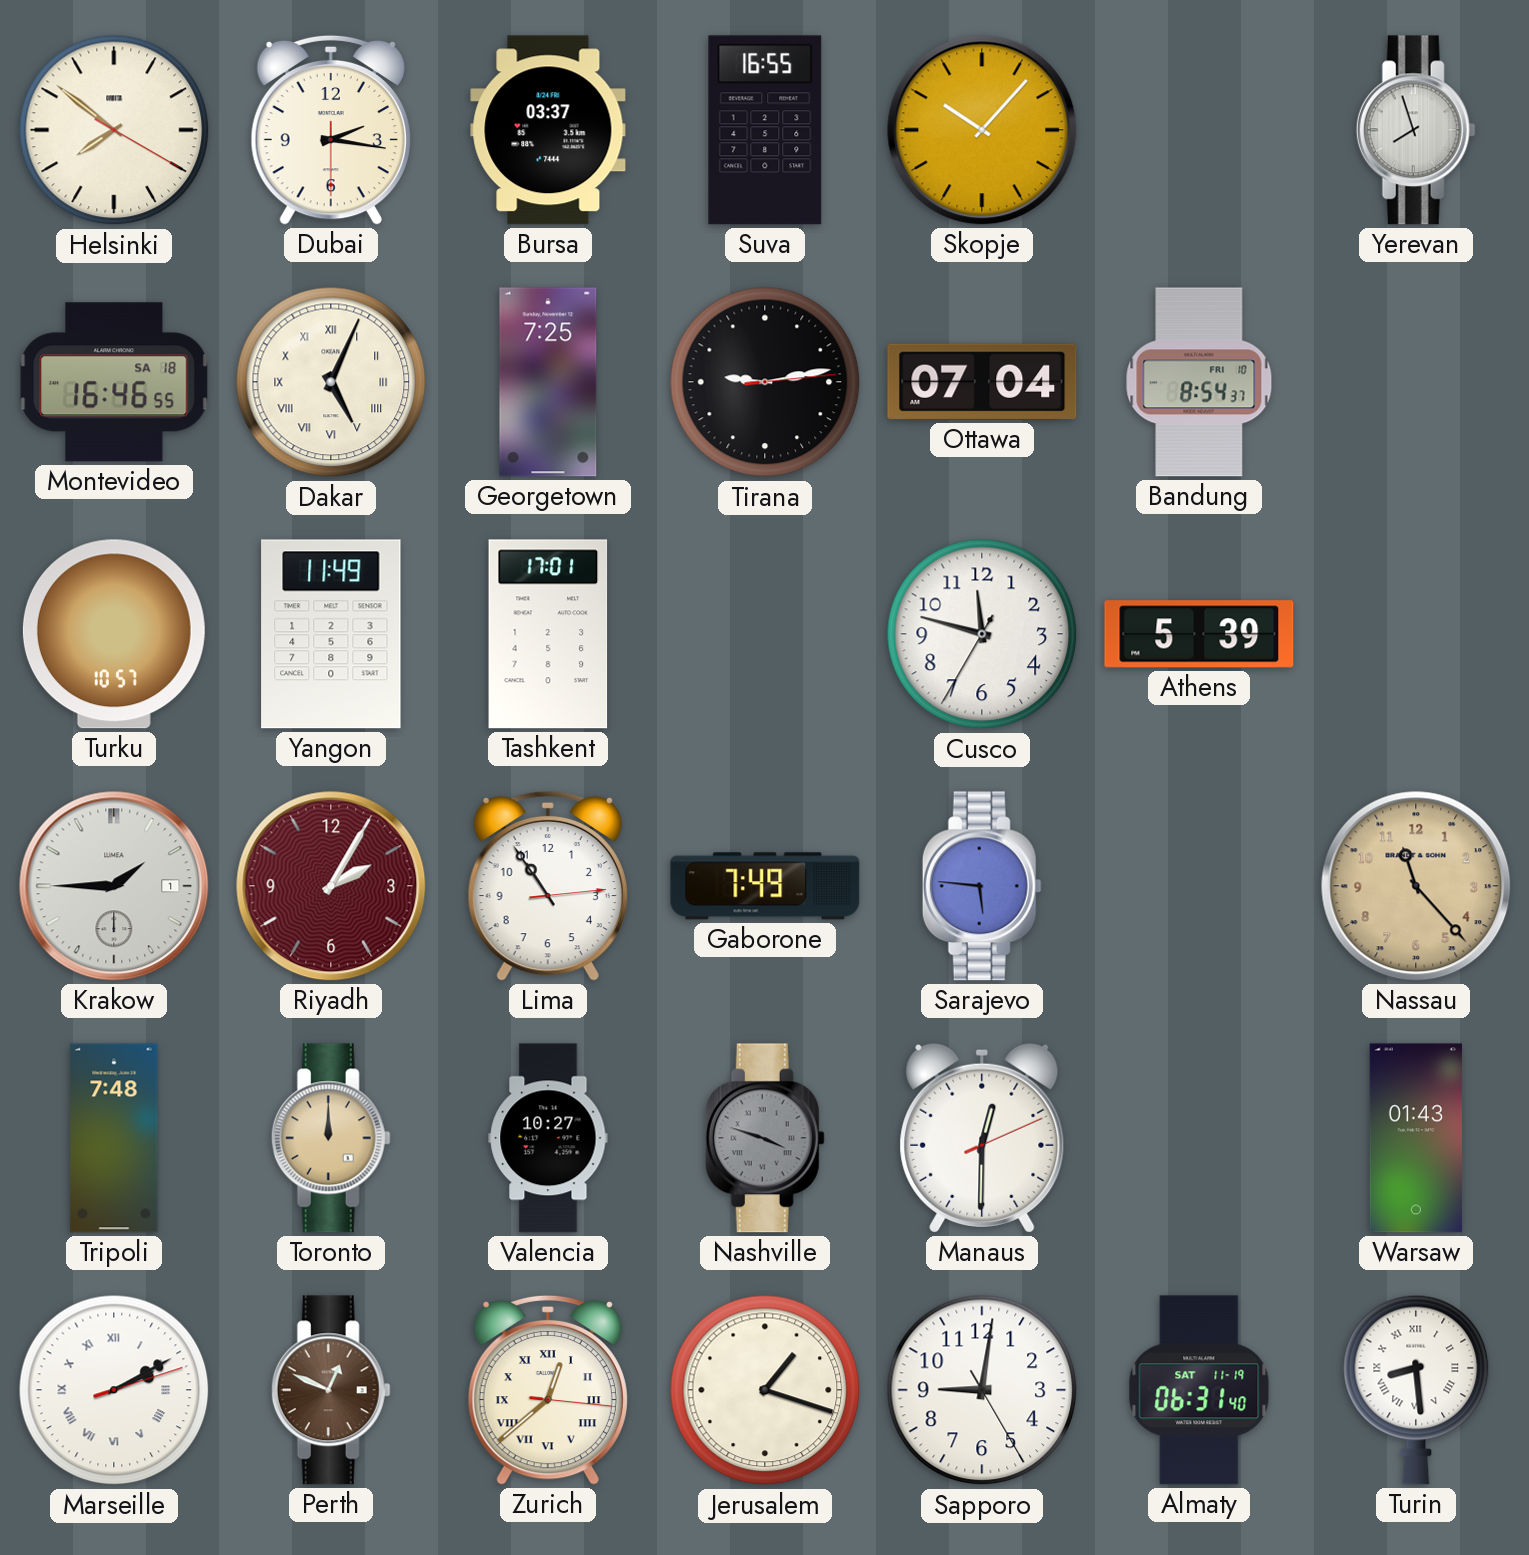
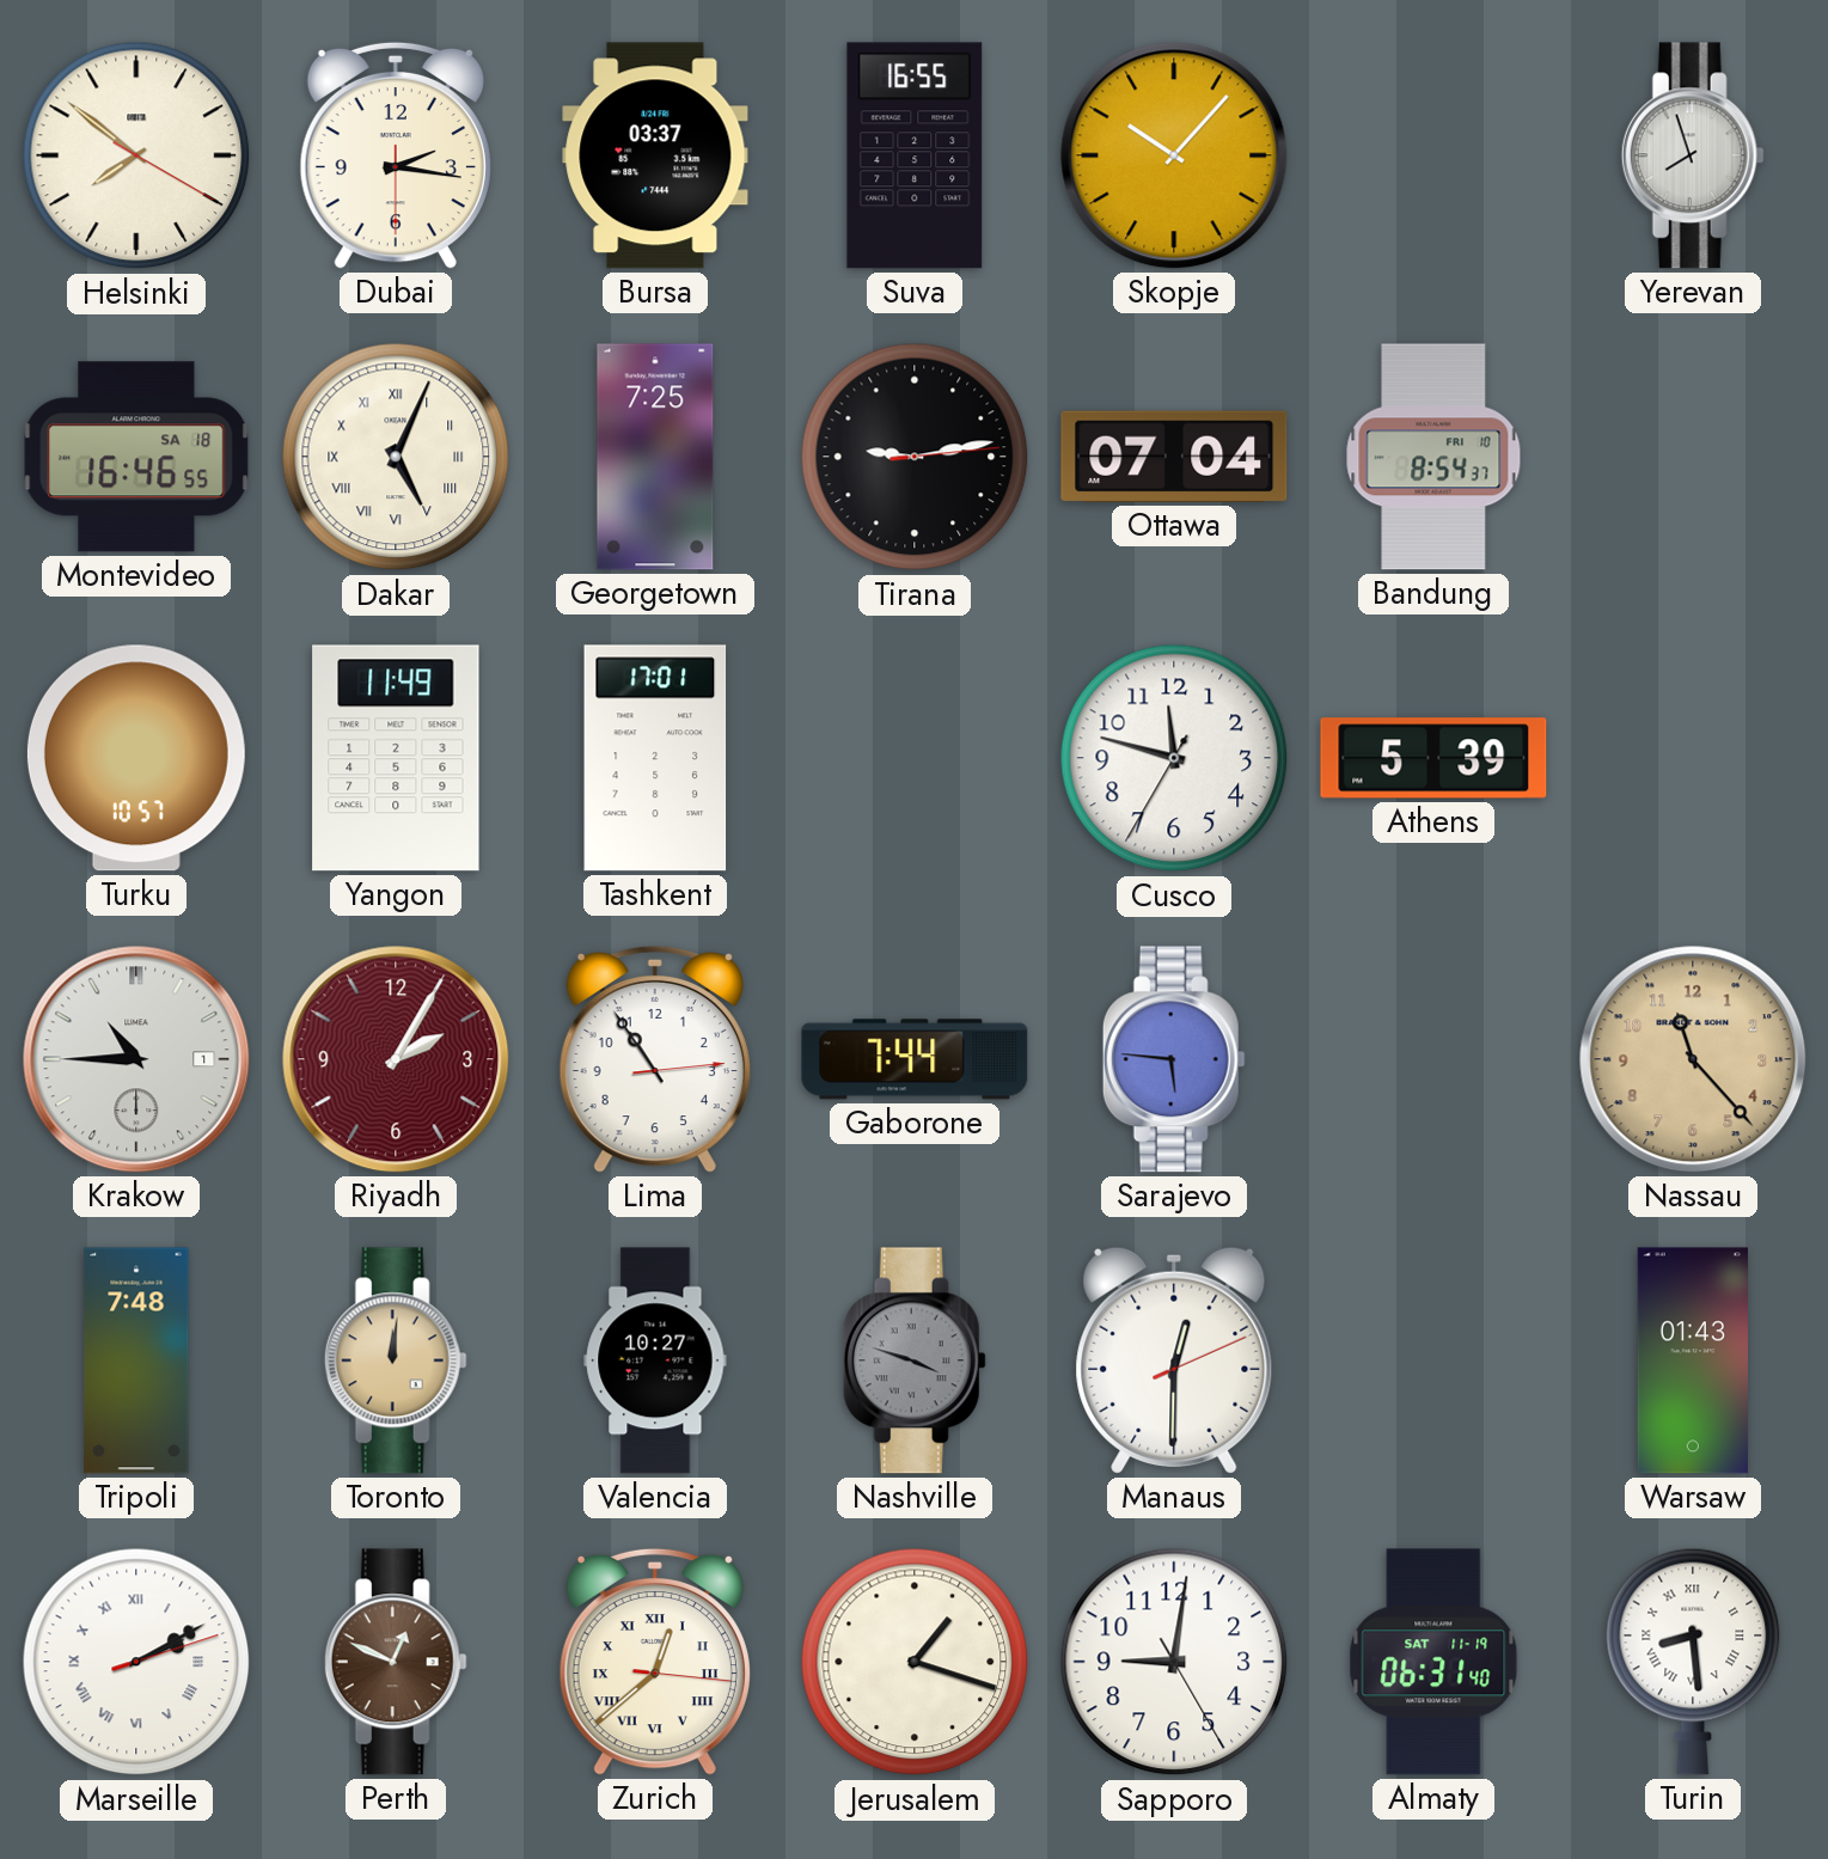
Krakow: 1:45 -> 10:45 (136, 1059)
Gaborone: 7:49 -> 7:44 (915, 1059)
Toronto: 12:00 -> 12:01 (396, 1360)
